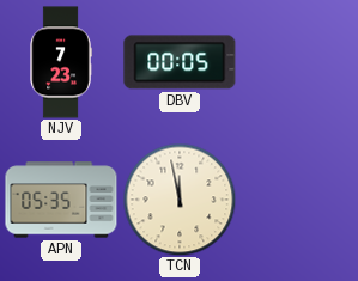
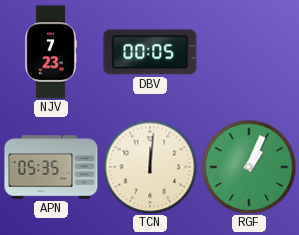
TCN: 11:58 -> 12:01 (150, 167)
RGF: none -> 1:04 (249, 167)
